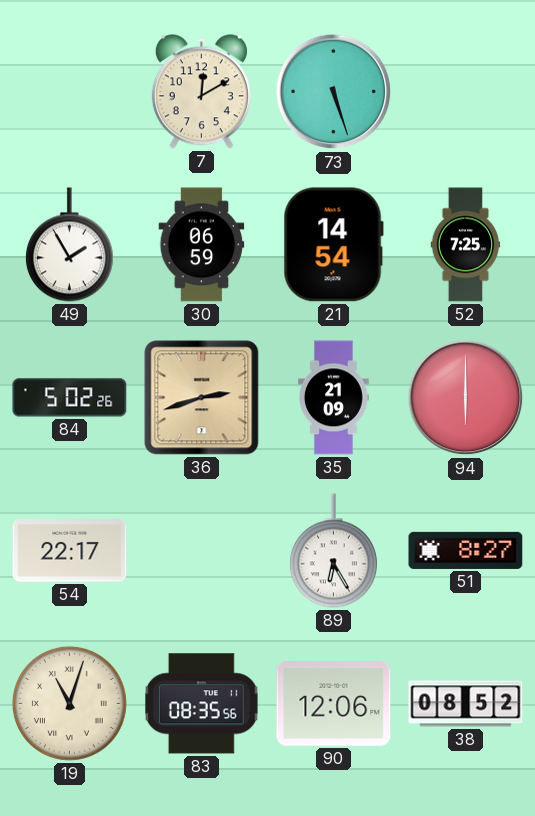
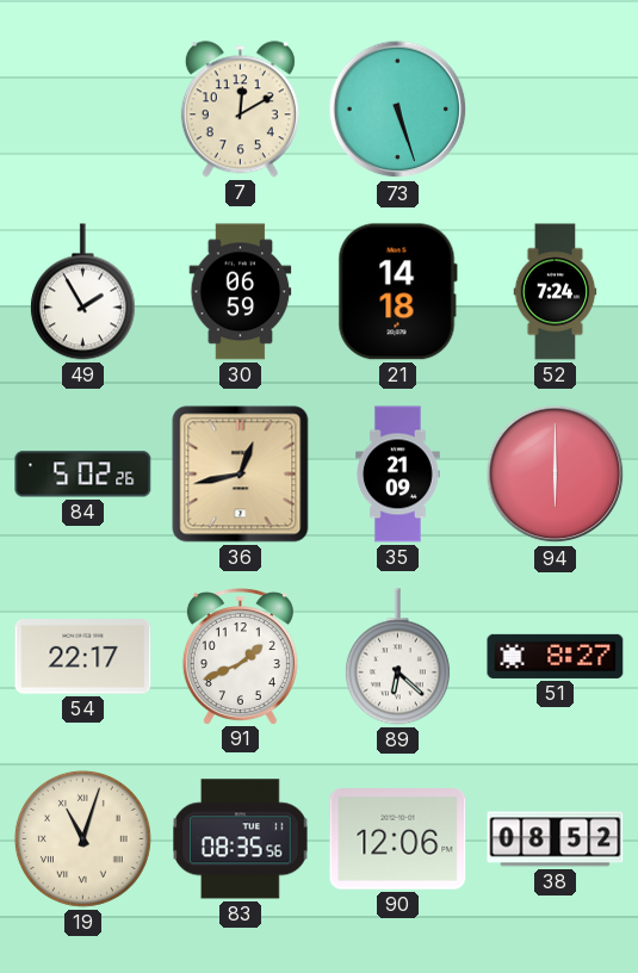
21: 14:54 -> 14:18 (397, 292)
52: 7:25 -> 7:24 (556, 292)
36: 2:42 -> 12:43 (241, 475)
91: none -> 1:41 (240, 656)
89: 6:25 -> 6:22 (397, 657)
